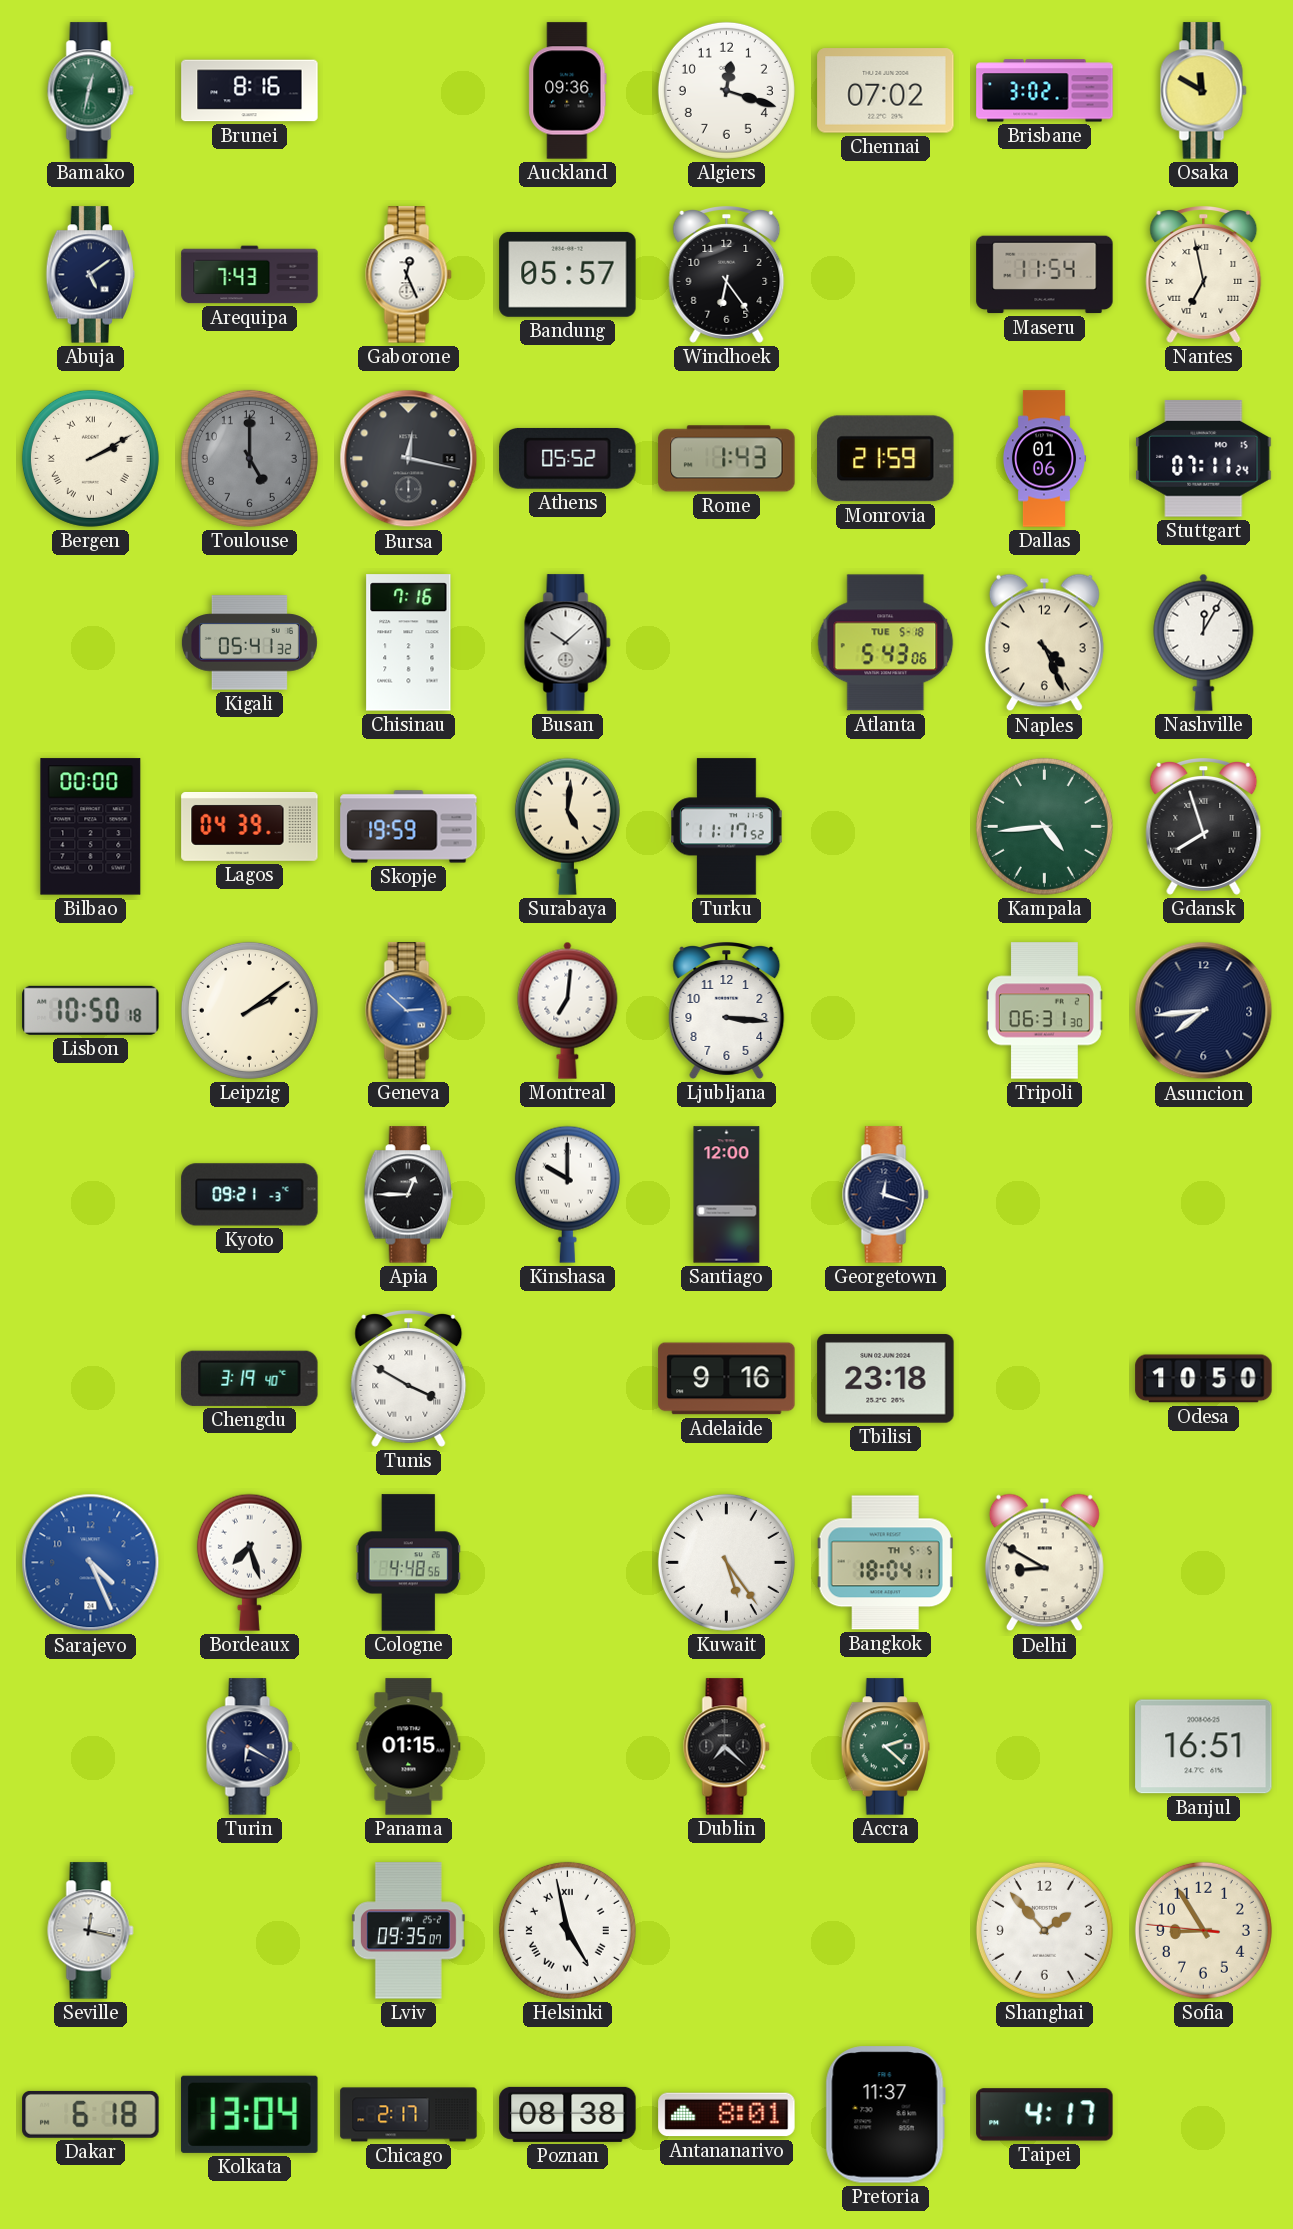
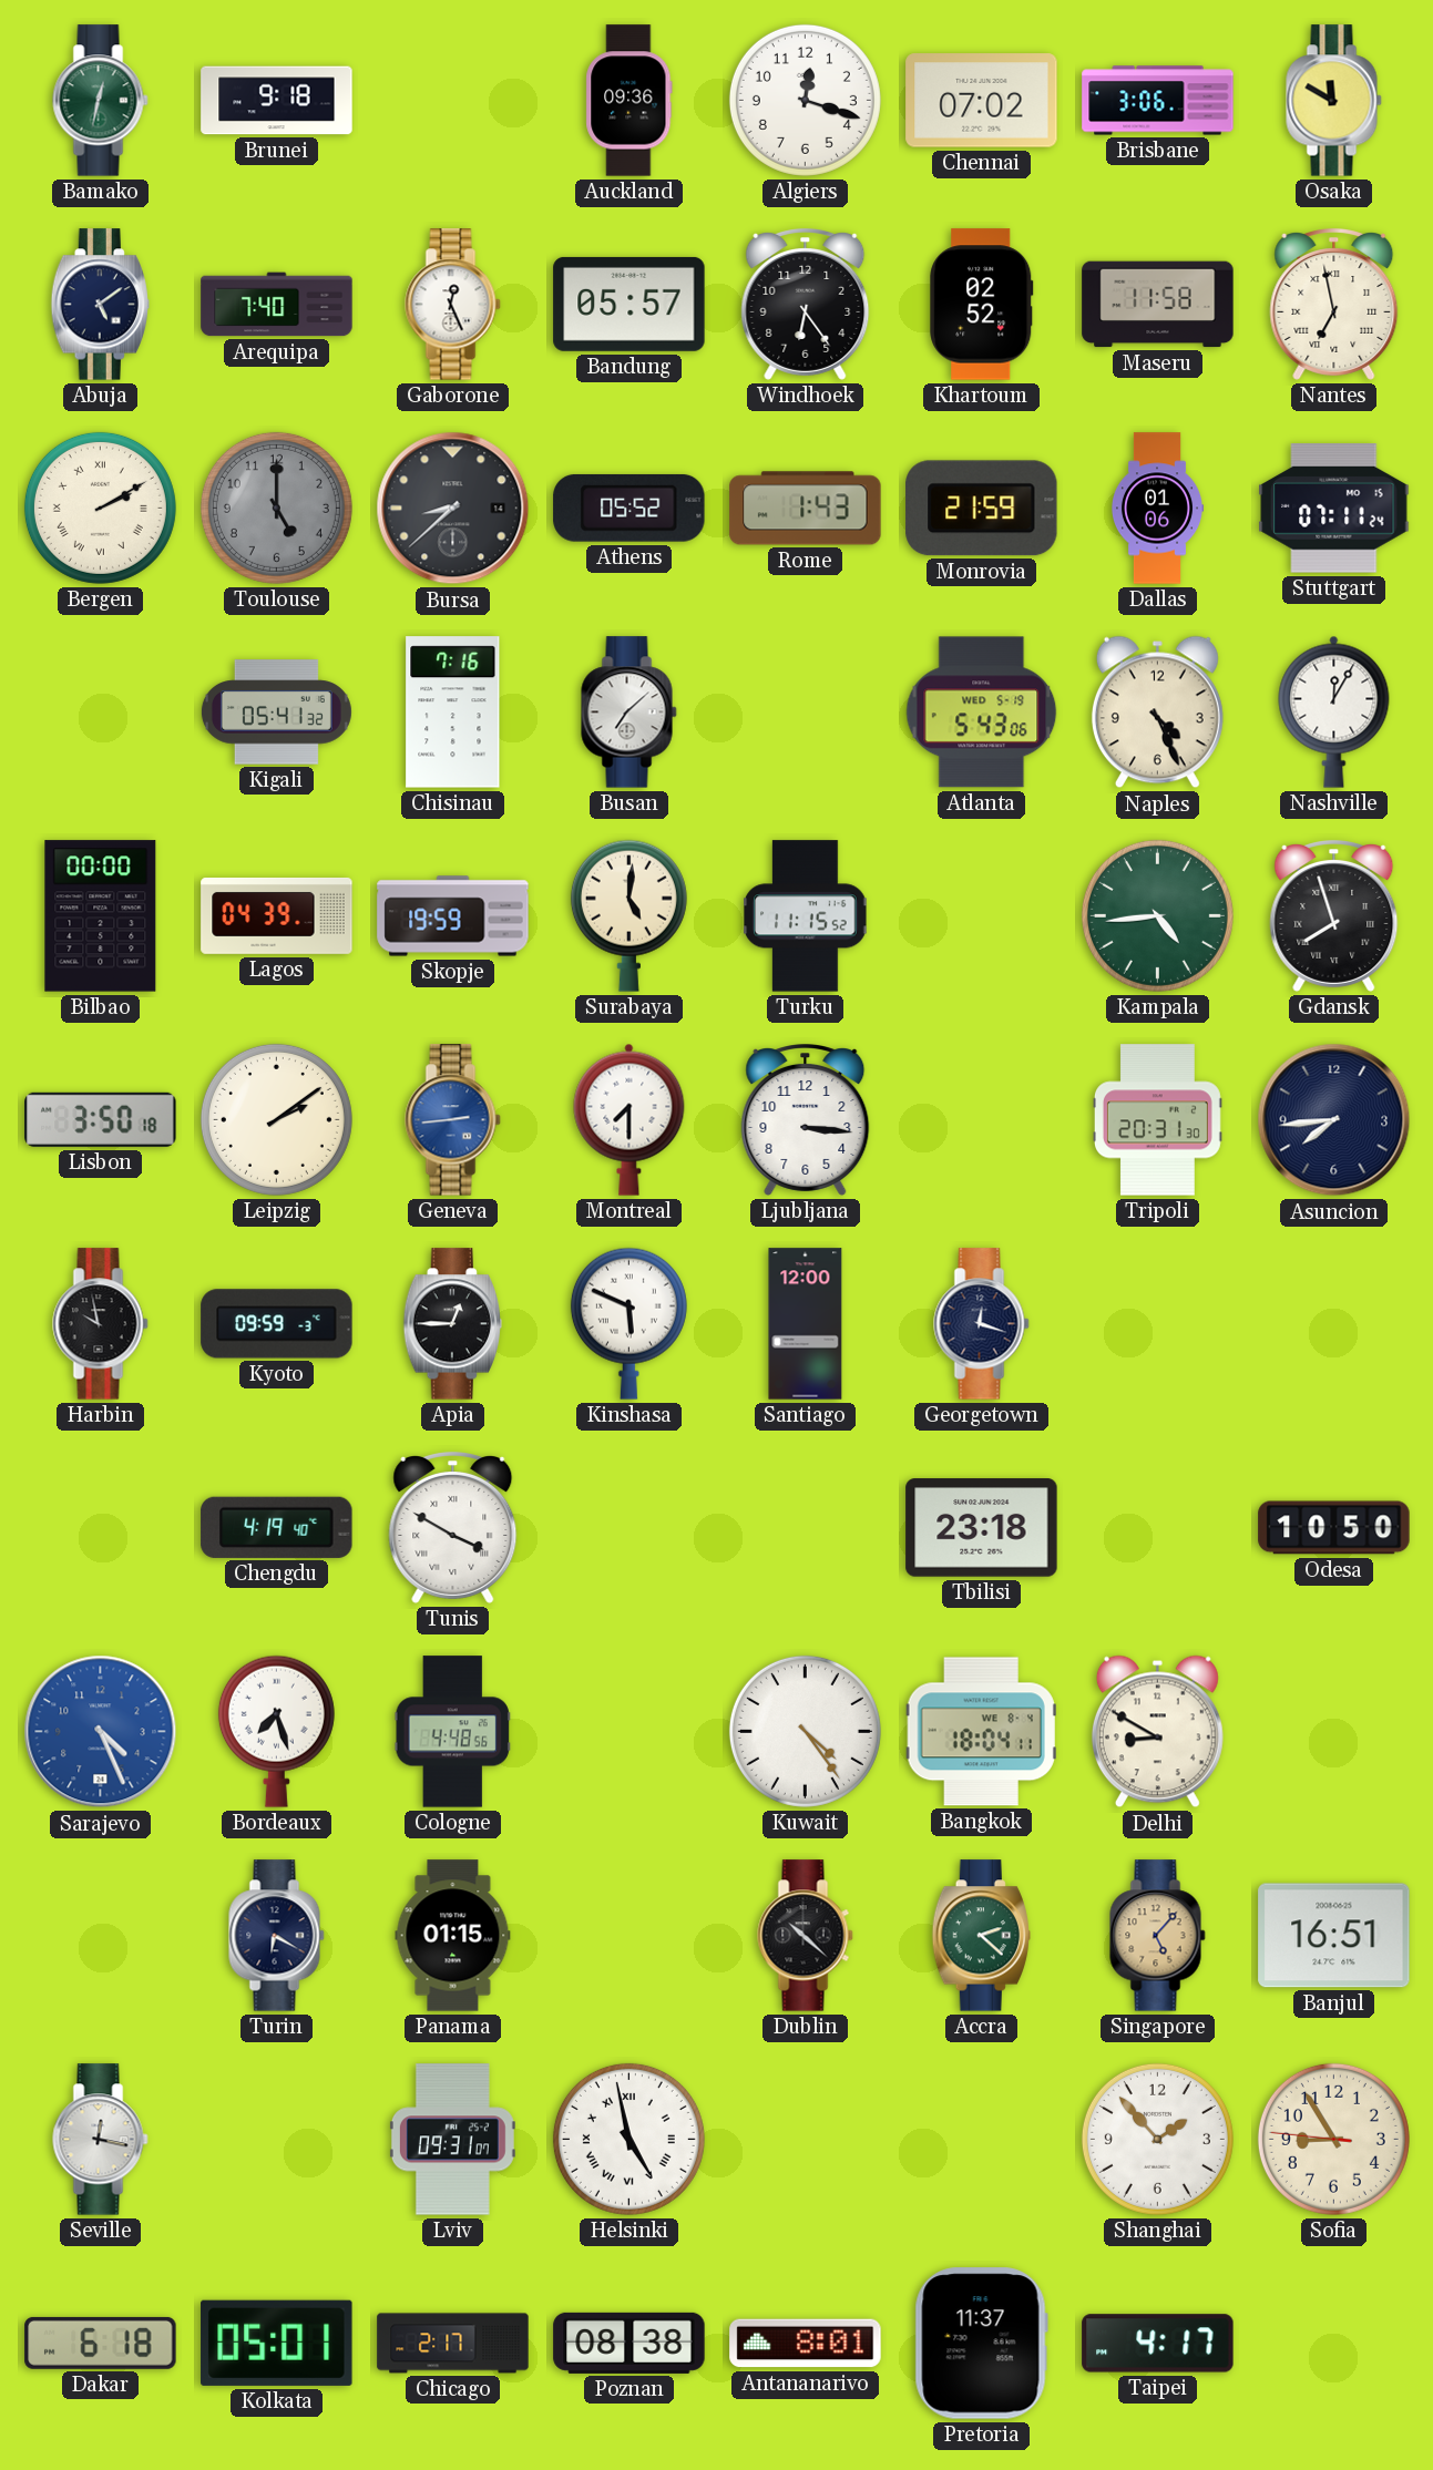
Brunei: 8:16 -> 9:18 (277, 101)
Brisbane: 3:02 -> 3:06 (1158, 101)
Arequipa: 7:43 -> 7:40 (277, 305)
Khartoum: none -> 02:52 (982, 305)
Maseru: 11:54 -> 11:58 (1158, 305)
Bursa: 12:17 -> 8:38 (453, 509)
Busan: 10:08 -> 7:08 (630, 713)
Atlanta date: TUE 5-18 -> WED 5-19 (982, 713)
Turku: 11:17 -> 11:15 (806, 916)
Lisbon: 10:50 -> 3:50 (101, 1119)
Geneva: 2:52 -> 2:44 (453, 1120)
Montreal: 7:01 -> 7:30 (630, 1119)
Tripoli: 06:31 -> 20:31 (1157, 1120)
Harbin: none -> 9:58 (101, 1324)
Kyoto: 09:21 -> 09:59 (277, 1324)
Kinshasa: 10:00 -> 5:49 (628, 1323)
Chengdu: 3:19 -> 4:19 (277, 1527)
Adelaide: 9:16 -> none (727, 1379)
Kuwait: 5:24 -> 4:24 (805, 1731)
Bangkok date: TH 5-5 -> WE 8-4 (981, 1732)
Dublin: 7:22 -> 10:22 (806, 1936)
Singapore: none -> 5:07 (1158, 1936)
Lviv: 09:35 -> 09:31 (452, 2140)
Kolkata: 13:04 -> 05:01 (277, 2343)
